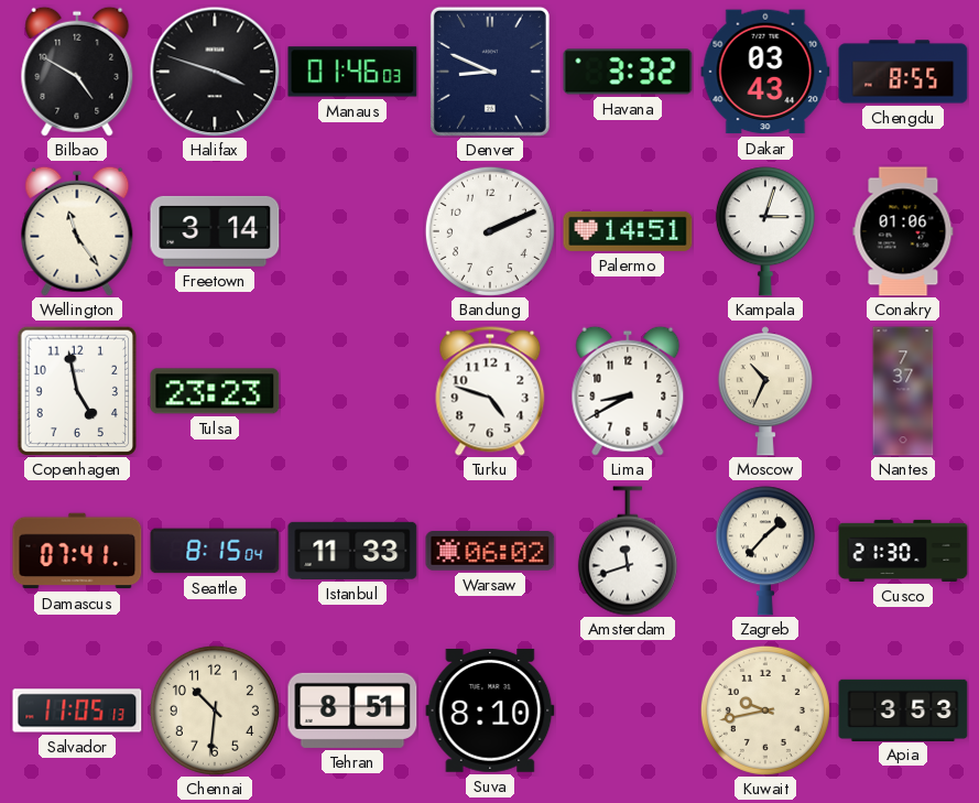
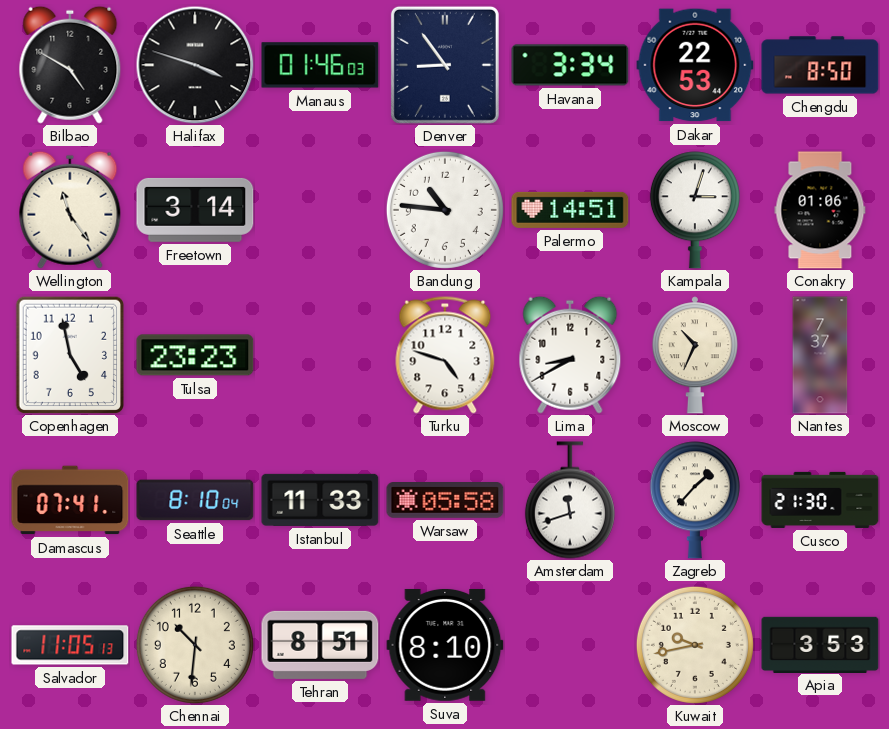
Denver: 8:49 -> 8:54 (445, 65)
Havana: 3:32 -> 3:34 (570, 65)
Dakar: 03:43 -> 22:53 (695, 65)
Chengdu: 8:55 -> 8:50 (820, 65)
Bandung: 2:11 -> 10:46 (445, 210)
Seattle: 8:15 -> 8:10 (195, 500)
Warsaw: 06:02 -> 05:58 (445, 501)
